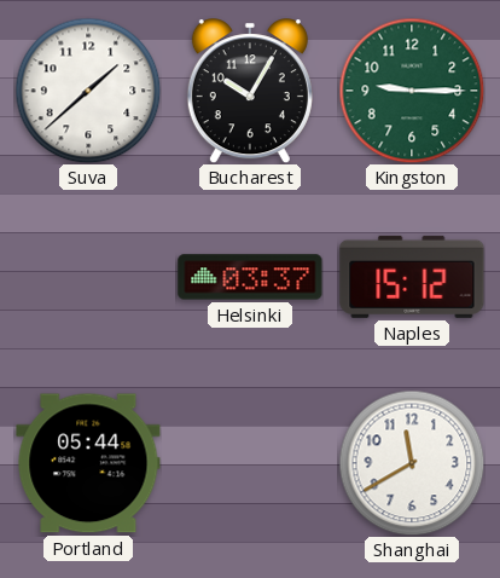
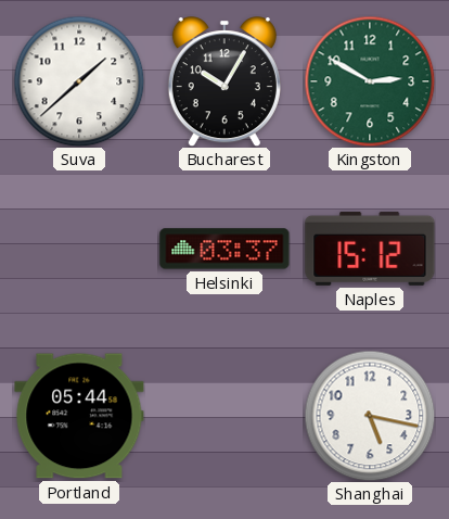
Kingston: 9:15 -> 2:50 (370, 81)
Shanghai: 11:40 -> 5:17 (370, 416)
